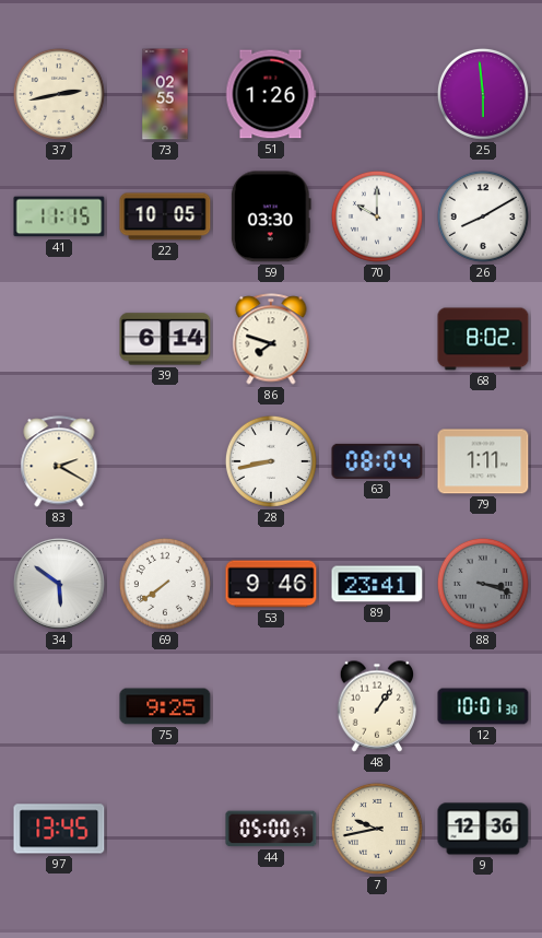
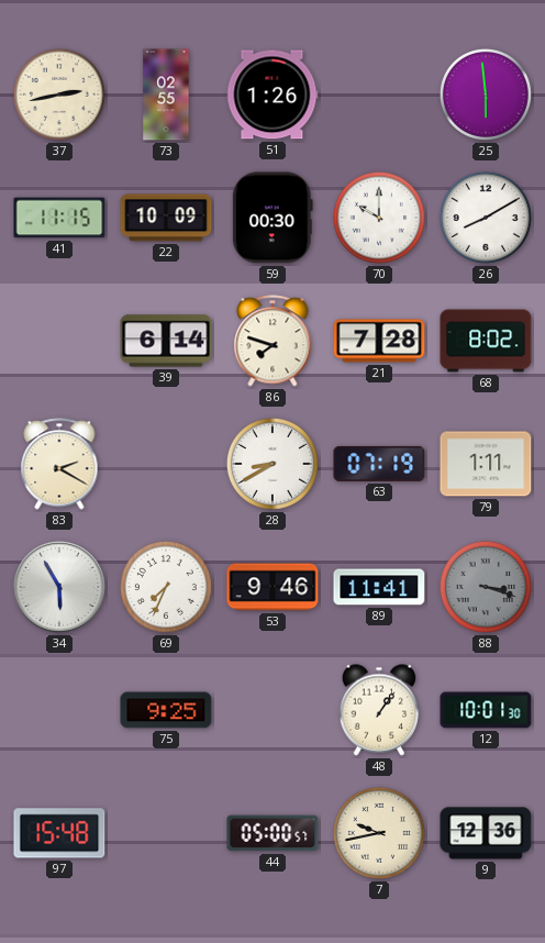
22: 10:05 -> 10:09 (166, 218)
59: 03:30 -> 00:30 (272, 218)
21: none -> 7:28 (379, 341)
28: 8:43 -> 8:40 (272, 464)
63: 08:04 -> 07:19 (379, 464)
34: 5:51 -> 5:55 (60, 588)
69: 7:39 -> 7:34 (166, 587)
89: 23:41 -> 11:41 (379, 587)
97: 13:45 -> 15:48 (59, 833)
